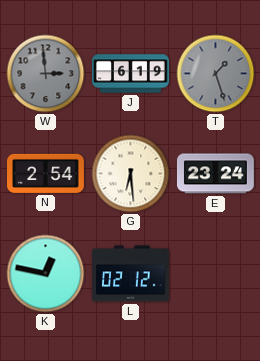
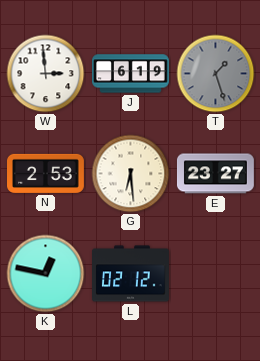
W dial: grey -> white (46, 74)
N: 2:54 -> 2:53 (46, 173)
E: 23:24 -> 23:27 (215, 174)
